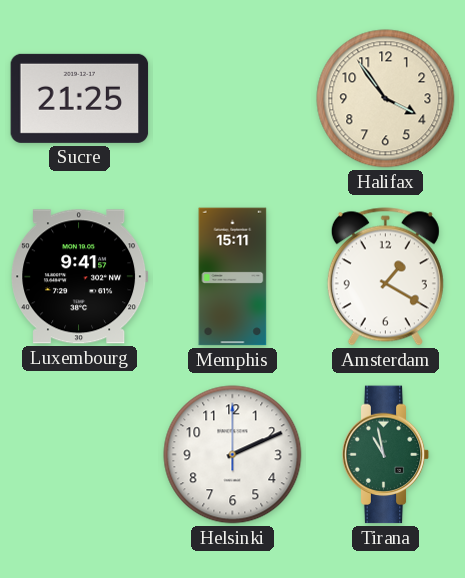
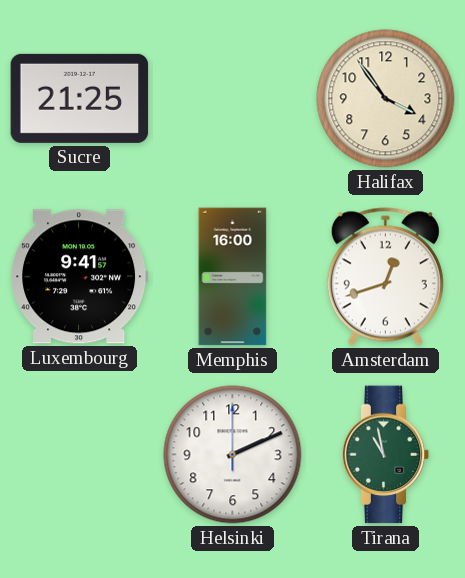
Memphis: 15:11 -> 16:00 (233, 277)
Amsterdam: 1:20 -> 12:42 (385, 277)
